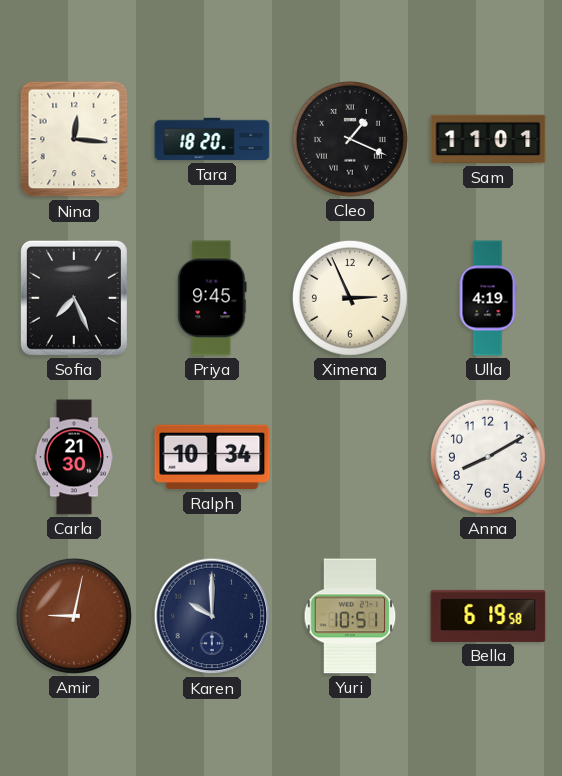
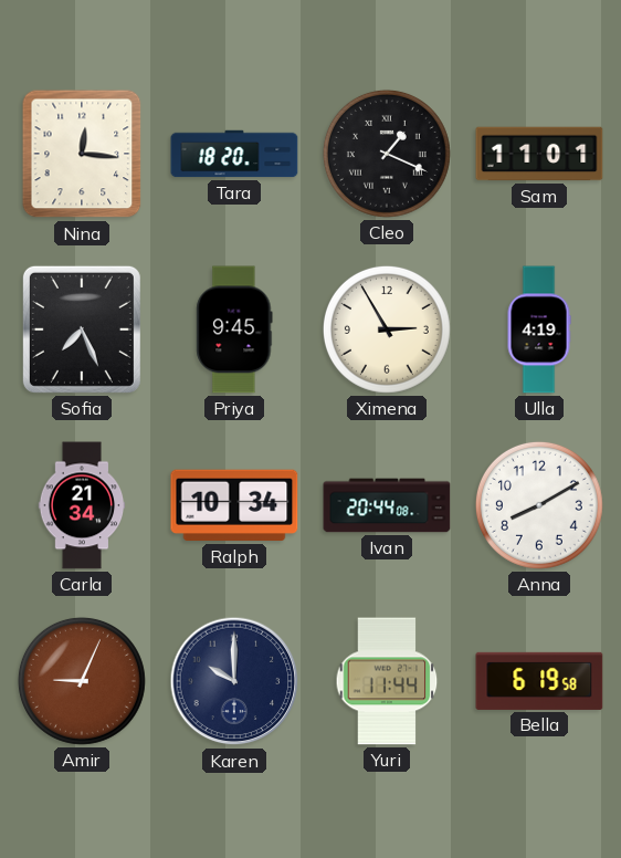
Ximena: 2:56 -> 2:55 (387, 329)
Carla: 21:30 -> 21:34 (82, 505)
Ivan: none -> 20:44 (387, 505)
Amir: 9:02 -> 9:04 (82, 681)
Yuri: 10:51 -> 11:44 (387, 681)
